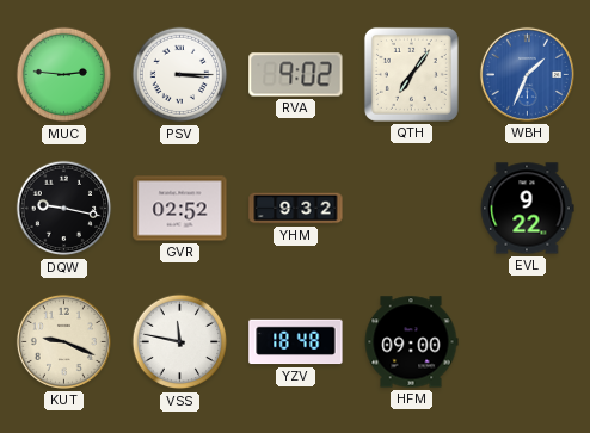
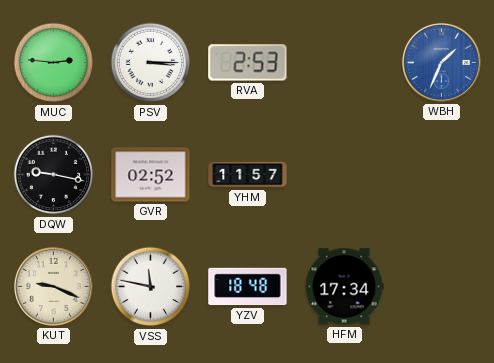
RVA: 9:02 -> 2:53 (248, 63)
QTH: 7:06 -> none (411, 74)
YHM: 9:32 -> 11:57 (248, 175)
EVL: 9:22 -> none (527, 209)
HFM: 09:00 -> 17:34 (344, 287)
